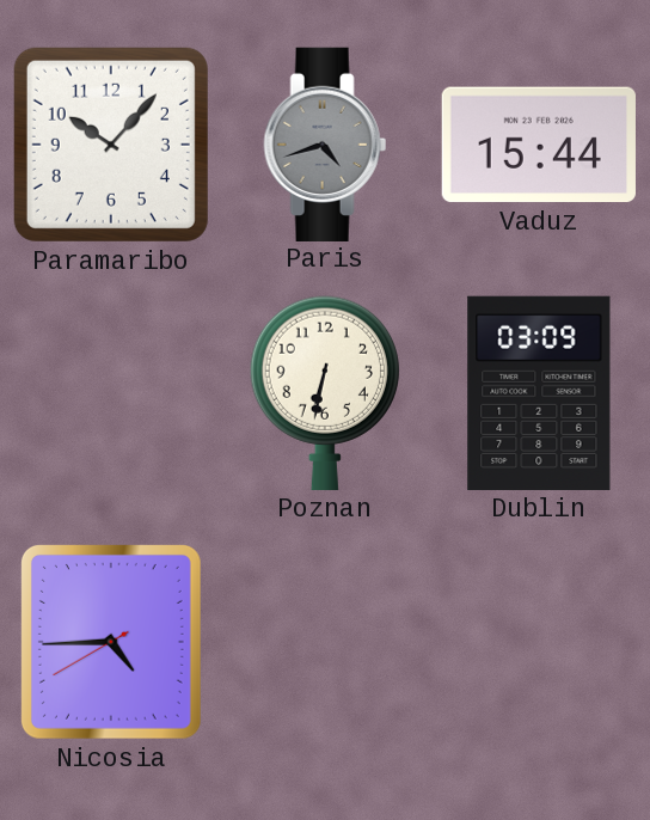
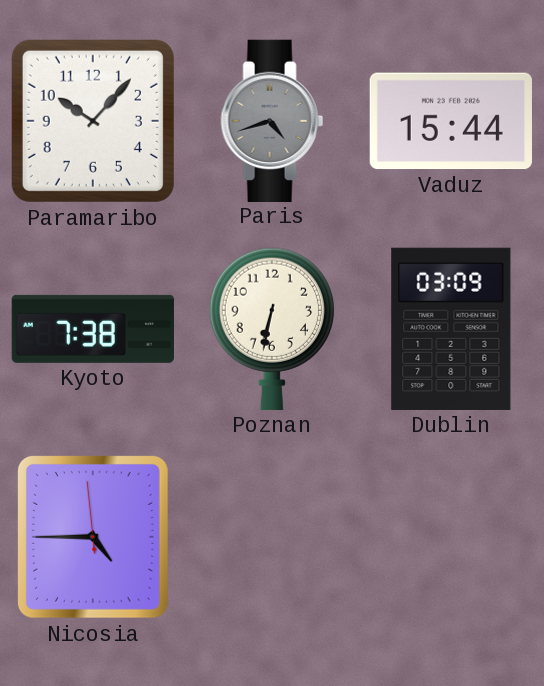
Kyoto: none -> 7:38 (93, 329)
Nicosia: 4:44:40 -> 4:44:59 (93, 537)
